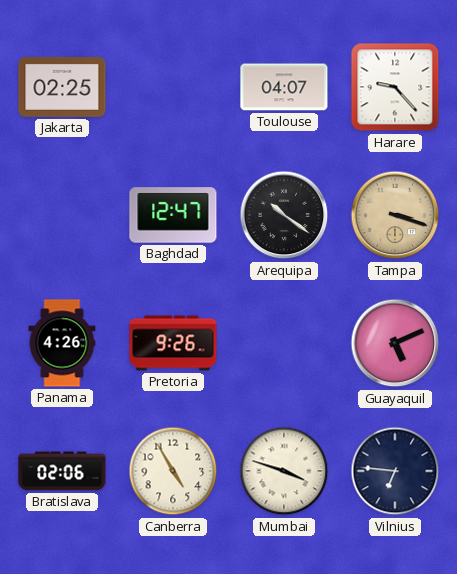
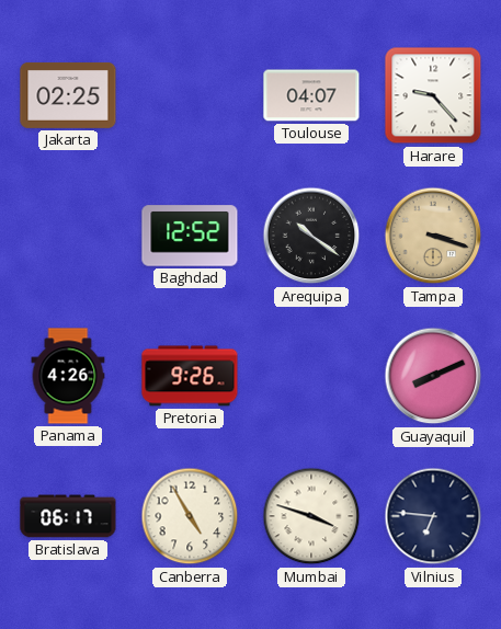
Baghdad: 12:47 -> 12:52 (190, 236)
Guayaquil: 5:11 -> 8:11 (433, 376)
Bratislava: 02:06 -> 06:17 (68, 516)
